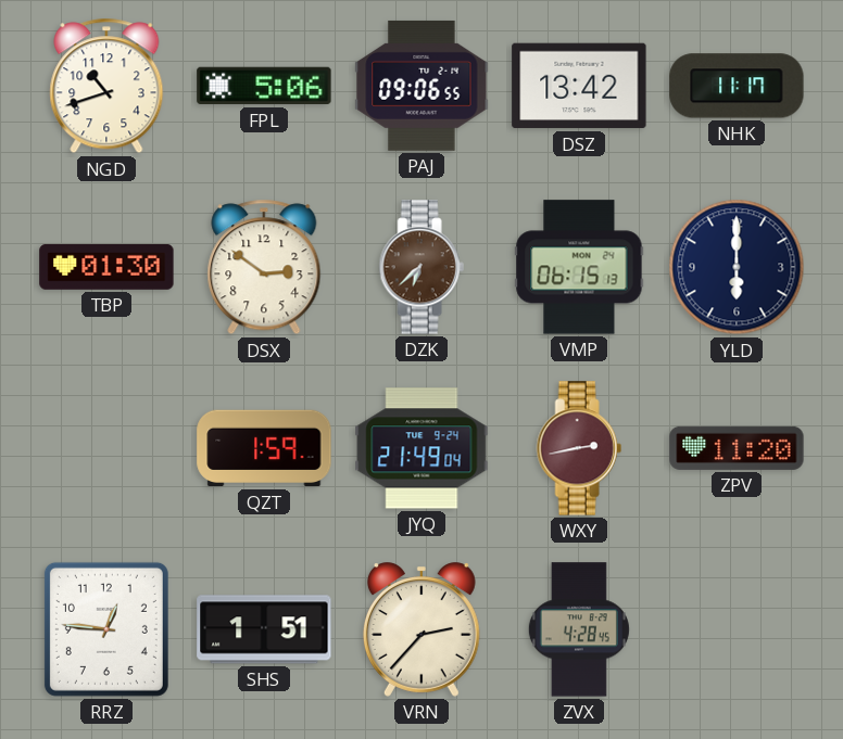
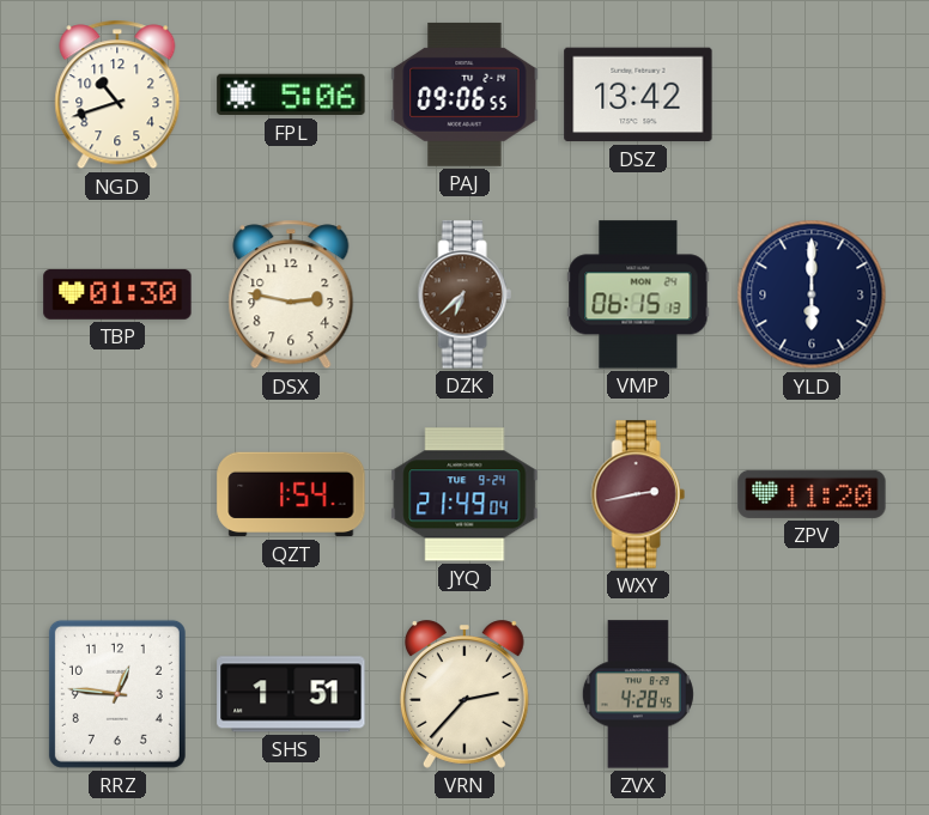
NHK: 11:17 -> none (737, 86)
DSX: 2:51 -> 2:47 (291, 294)
QZT: 1:59 -> 1:54 (291, 494)
